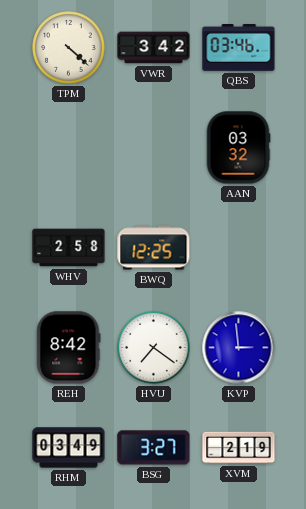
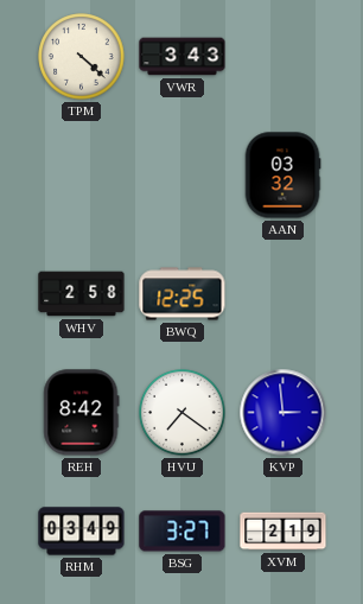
VWR: 3:42 -> 3:43 (183, 57)
QBS: 03:46 -> none (239, 48)
